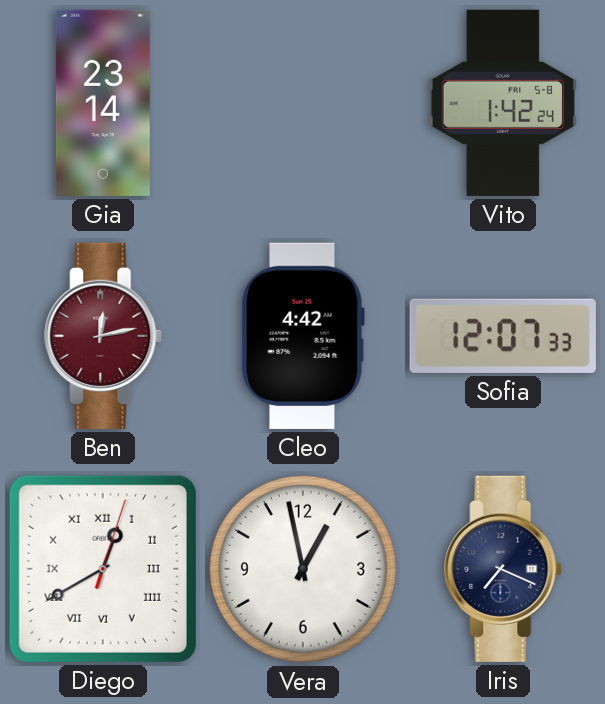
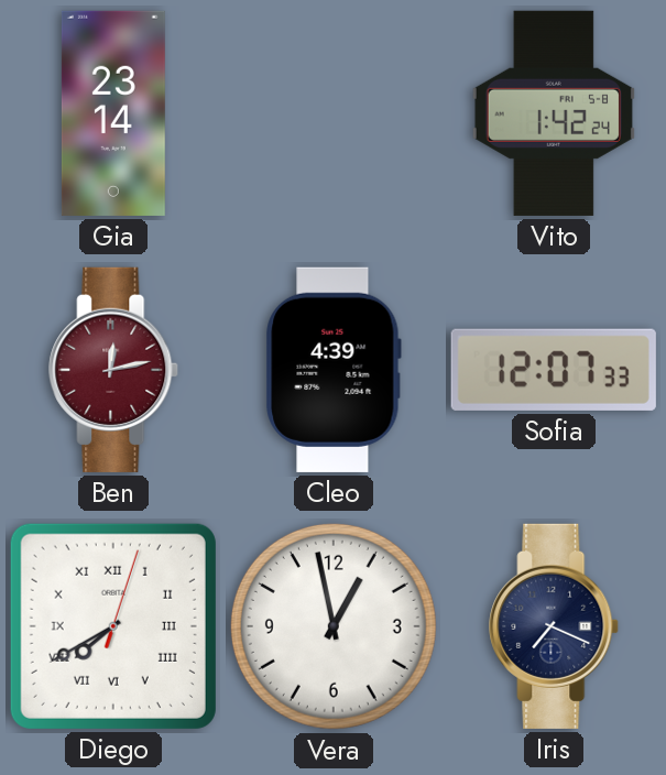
Cleo: 4:42 -> 4:39 (334, 370)
Diego: 12:40 -> 7:40 (113, 626)
